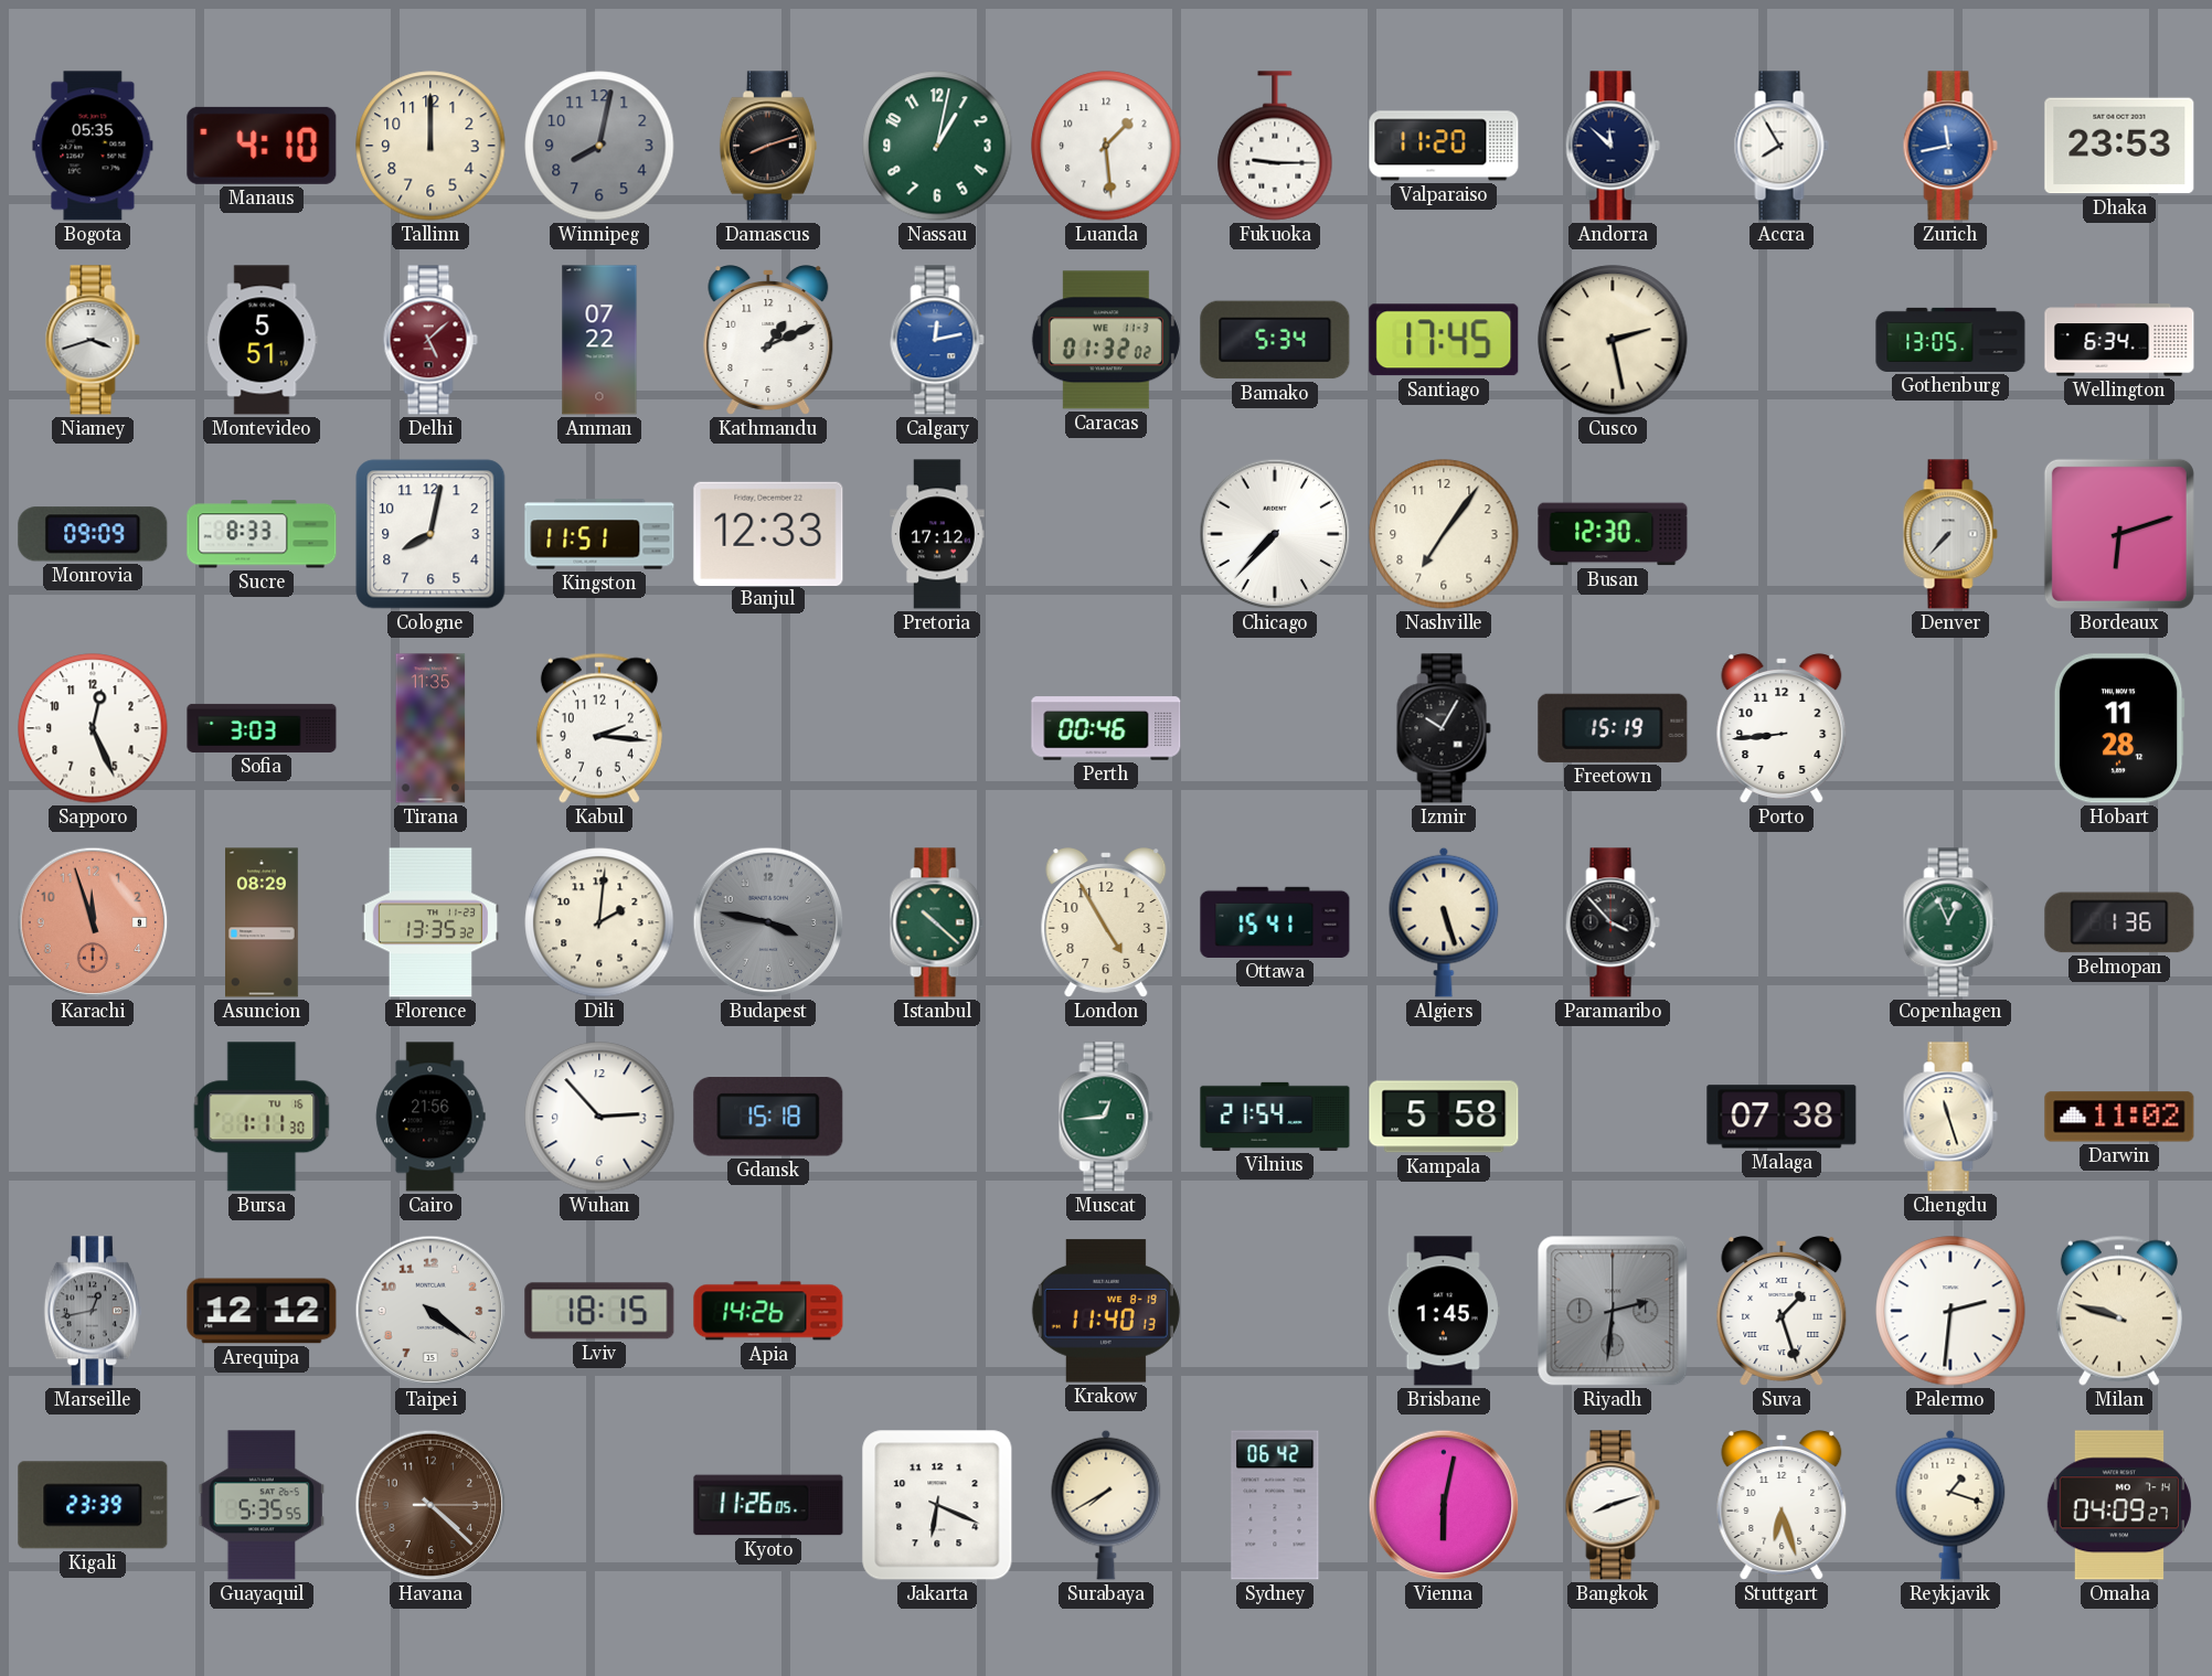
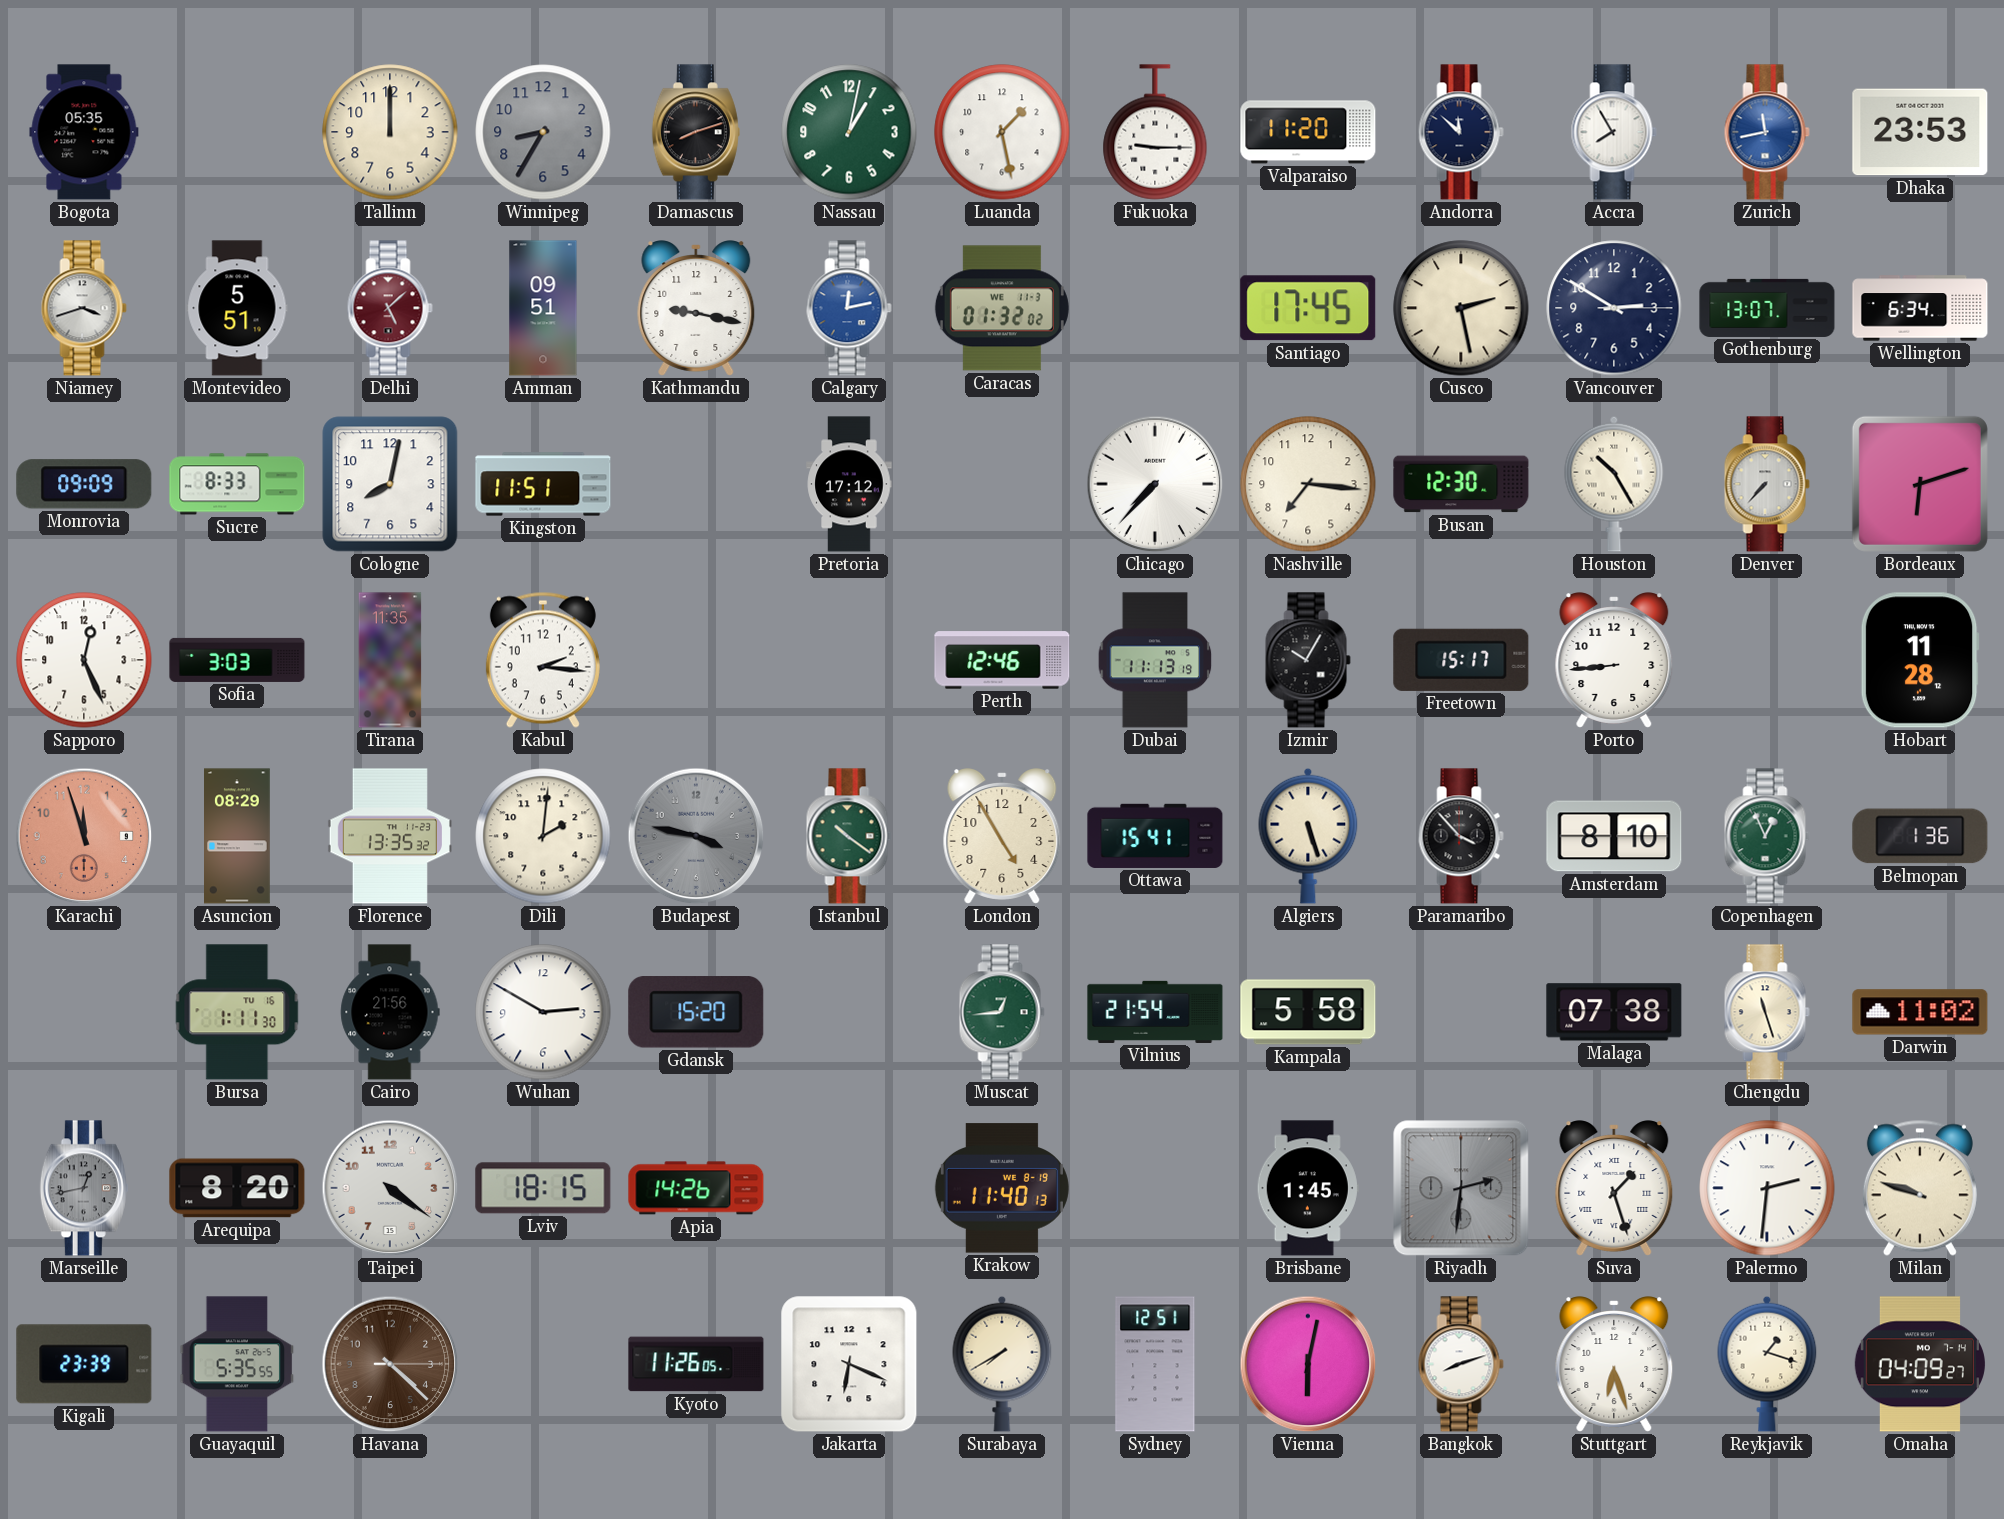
Manaus: 4:10 -> none (262, 146)
Winnipeg: 8:02 -> 8:35 (543, 132)
Luanda: 1:29 -> 1:28 (1002, 132)
Amman: 07:22 -> 09:51 (543, 308)
Kathmandu: 1:11 -> 9:17 (696, 308)
Bamako: 5:34 -> none (1275, 340)
Vancouver: none -> 2:50 (1614, 308)
Gothenburg: 13:05 -> 13:07 (1767, 308)
Banjul: 12:33 -> none (768, 533)
Nashville: 7:06 -> 7:16 (1308, 484)
Houston: none -> 10:25 (1614, 484)
Perth: 00:46 -> 12:46 (1002, 660)
Dubai: none -> 11:13 (1155, 660)
Freetown: 15:19 -> 15:17 (1461, 660)
Istanbul: 10:22 -> 10:21 (849, 836)
Amsterdam: none -> 8:10 (1614, 836)
Wuhan: 2:53 -> 2:50 (543, 1012)
Gdansk: 15:18 -> 15:20 (696, 1013)
Arequipa: 12:12 -> 8:20 (237, 1188)
Sydney: 06:42 -> 12:51 (1155, 1364)
